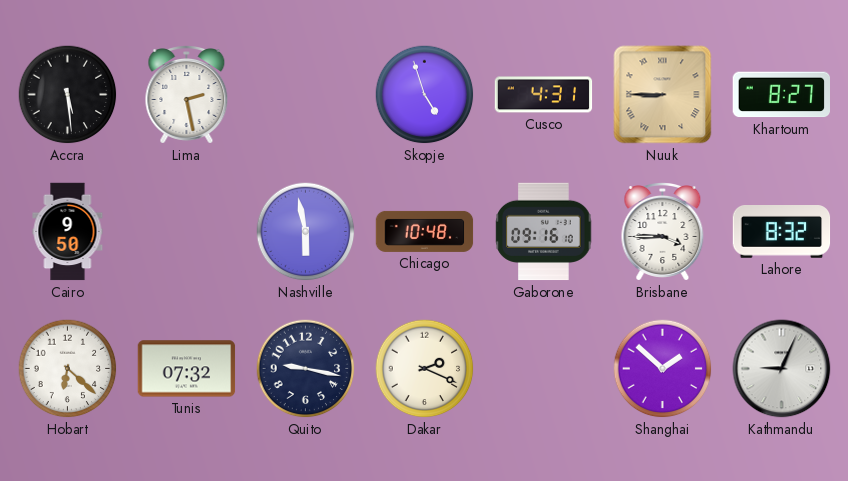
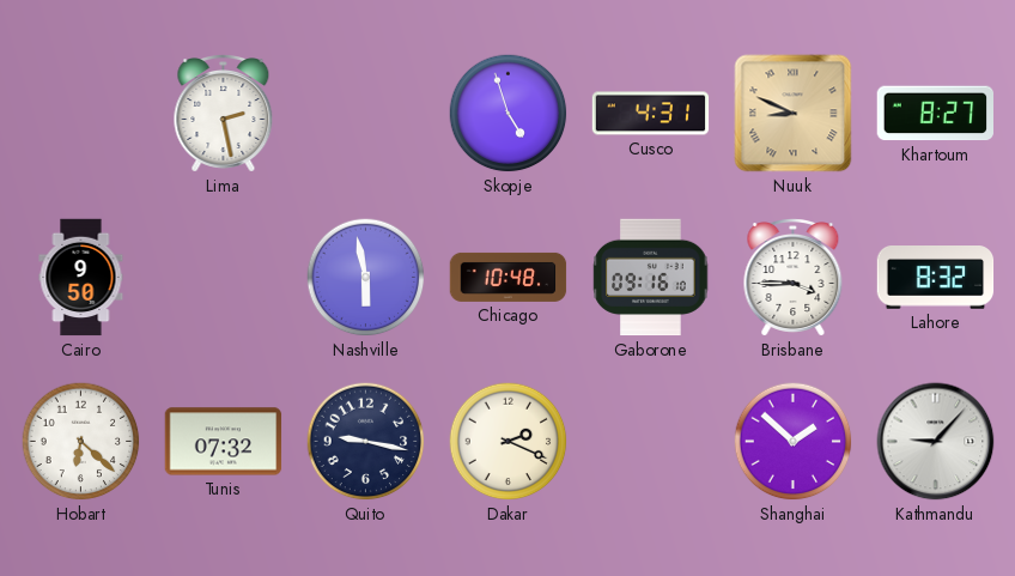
Accra: 5:29 -> none (68, 95)
Nuuk: 8:45 -> 8:49 (794, 114)
Kathmandu: 9:04 -> 9:07 (936, 442)
